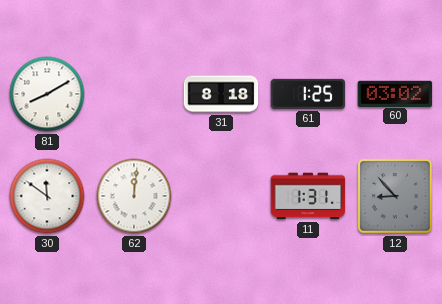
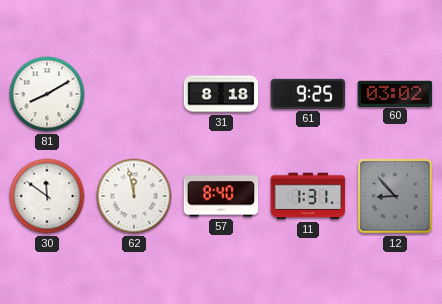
61: 1:25 -> 9:25 (308, 94)
62: 12:01 -> 11:58 (134, 196)
57: none -> 8:40 (221, 196)
